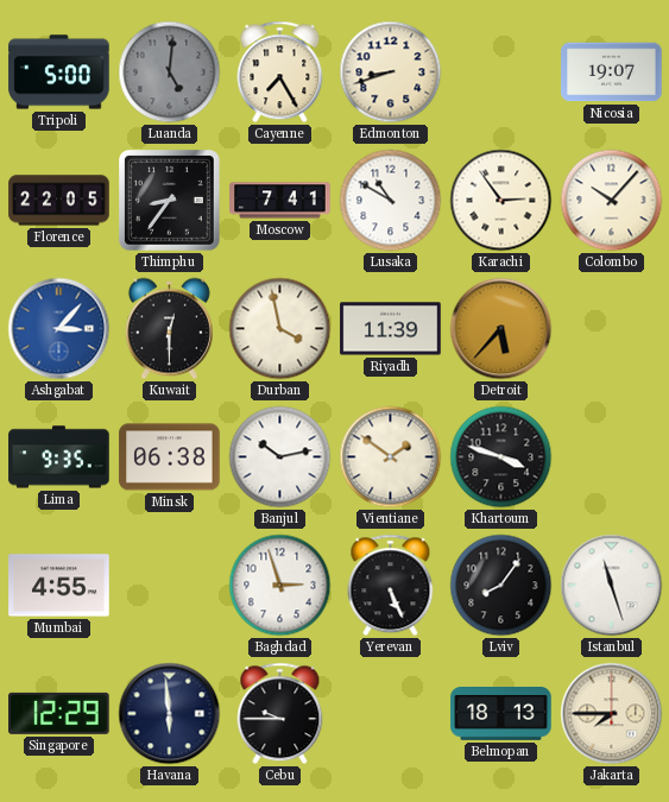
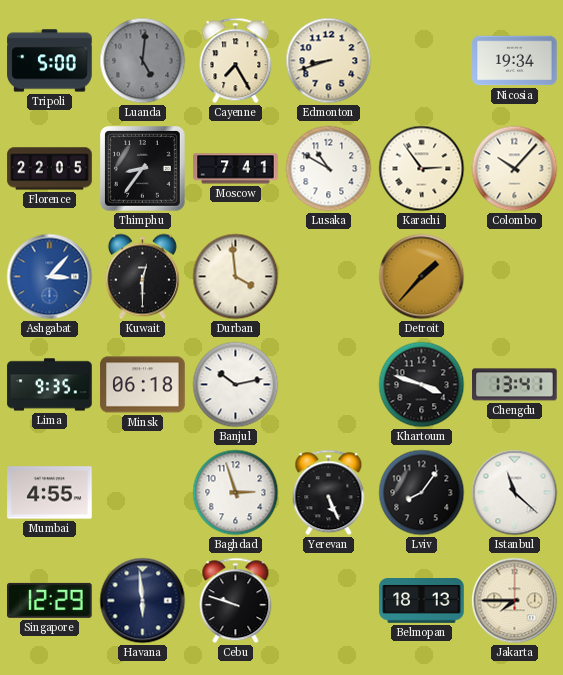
Nicosia: 19:07 -> 19:34 (515, 61)
Durban: 3:58 -> 3:59 (236, 277)
Riyadh: 11:39 -> none (391, 329)
Detroit: 5:37 -> 1:37 (422, 277)
Minsk: 06:38 -> 06:18 (143, 385)
Vientiane: 1:51 -> none (391, 457)
Chengdu: none -> 13:41 (515, 385)
Istanbul: 11:27 -> 11:22 (515, 493)
Cebu: 9:45 -> 9:48 (236, 601)
